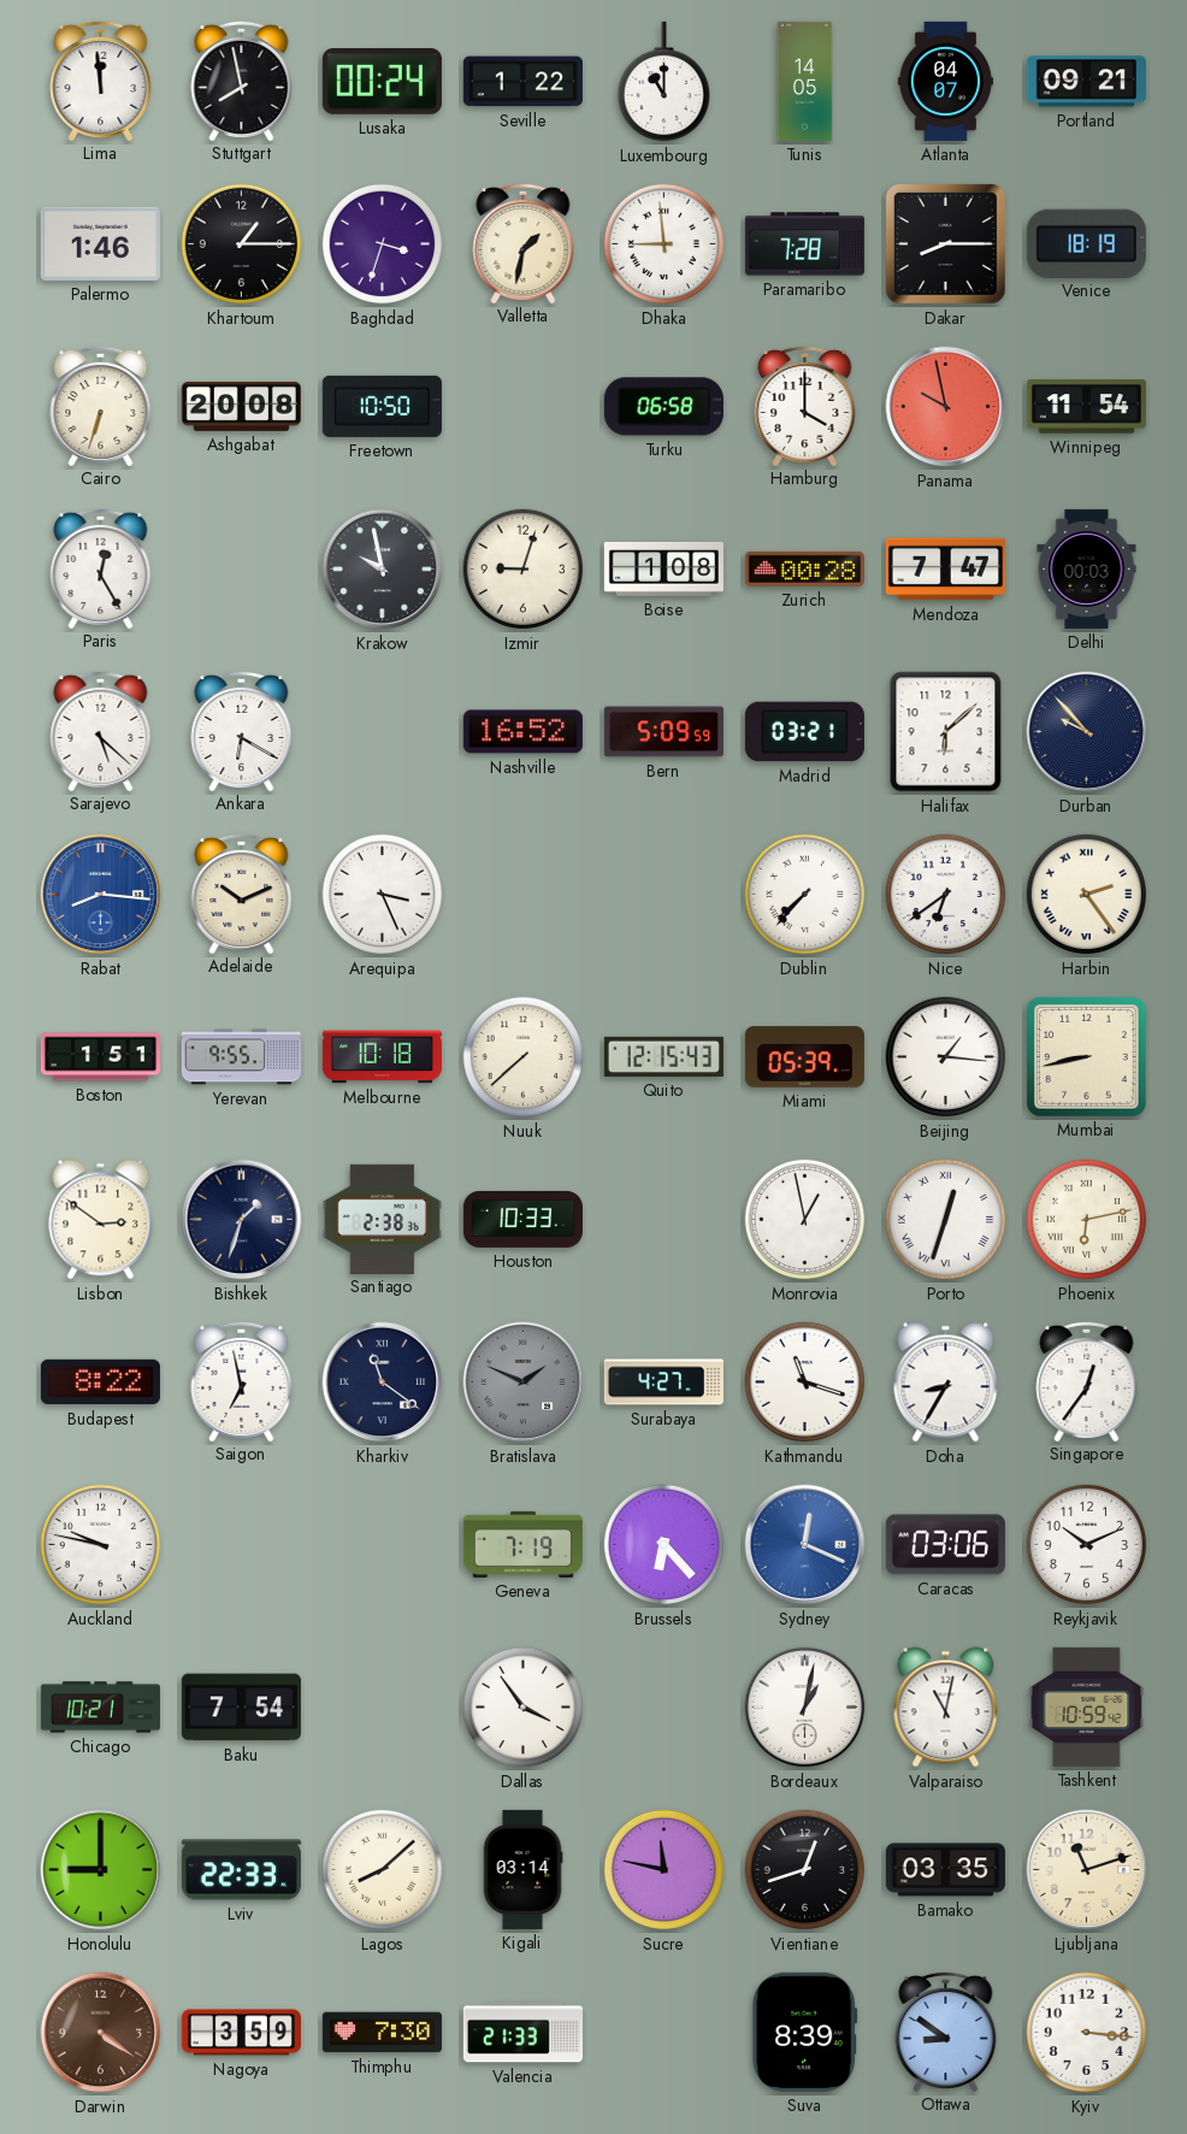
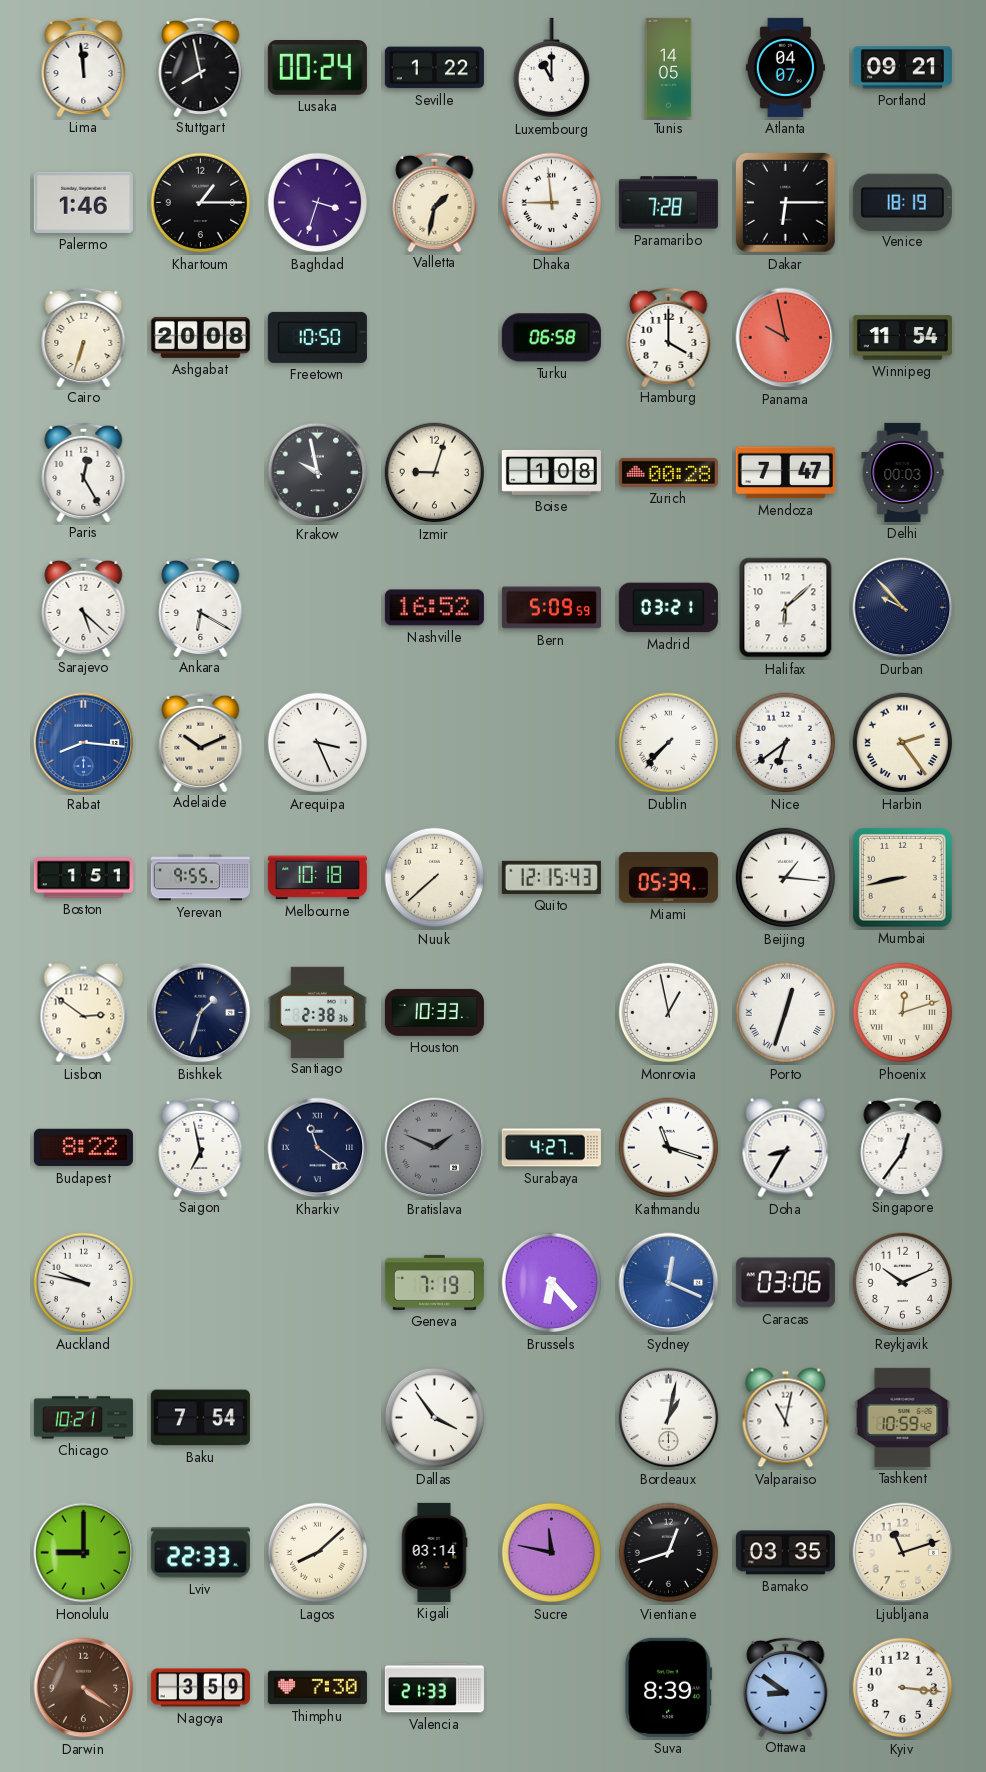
Dakar: 8:15 -> 6:15 (785, 202)
Phoenix: 6:13 -> 12:12 (903, 1013)
